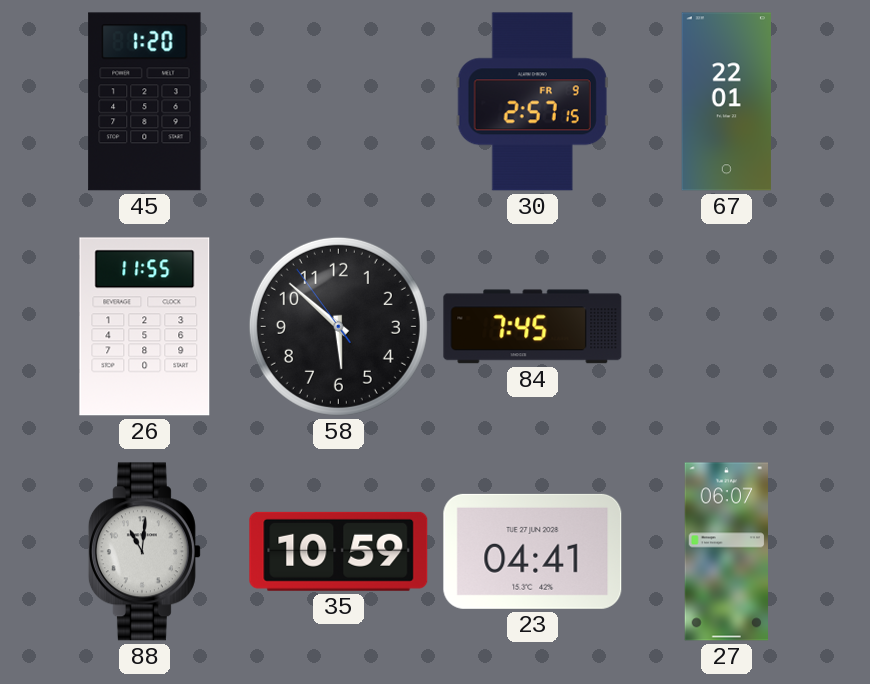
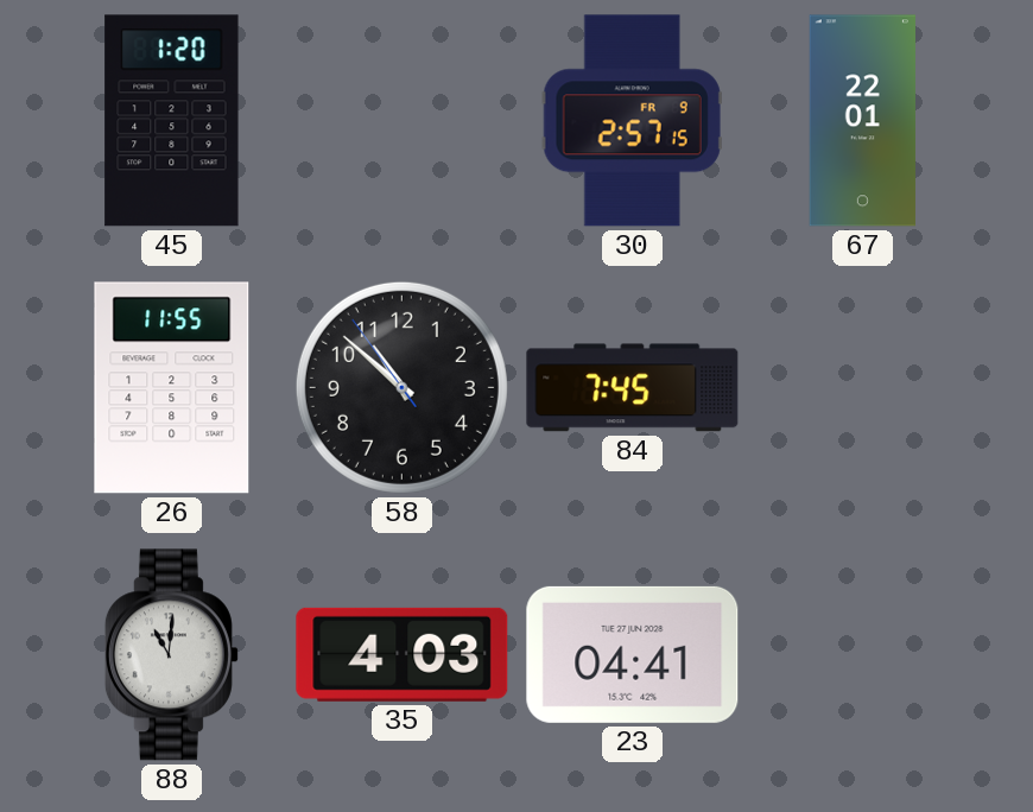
58: 5:51 -> 10:51 (401, 387)
35: 10:59 -> 4:03 (403, 654)
27: 06:07 -> none (726, 552)
